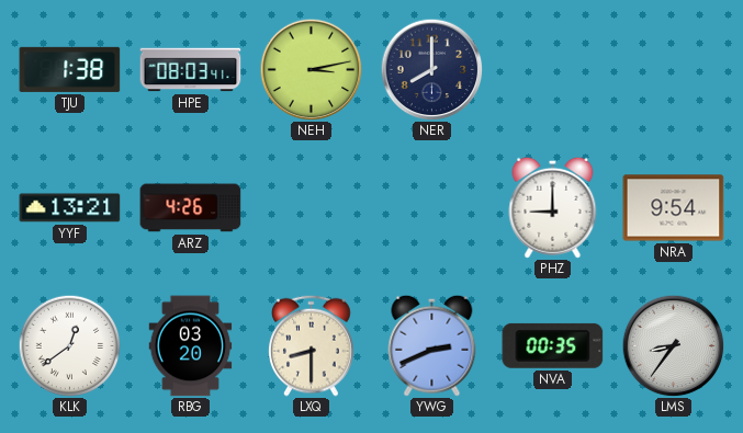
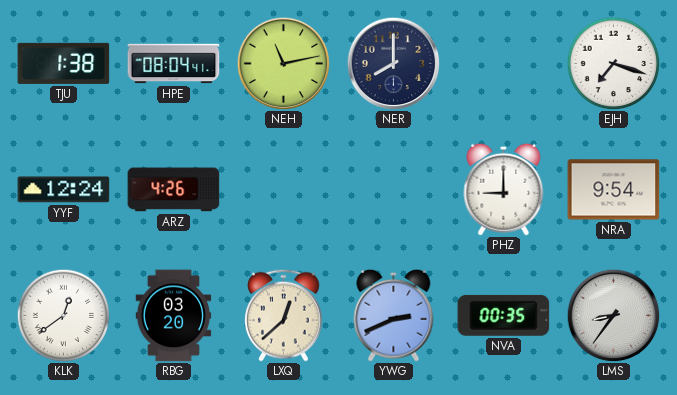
HPE: 08:03 -> 08:04 (174, 64)
NEH: 3:13 -> 11:13 (283, 63)
EJH: none -> 7:18 (613, 63)
YYF: 13:21 -> 12:24 (64, 190)
LXQ: 8:30 -> 12:38 (284, 315)
